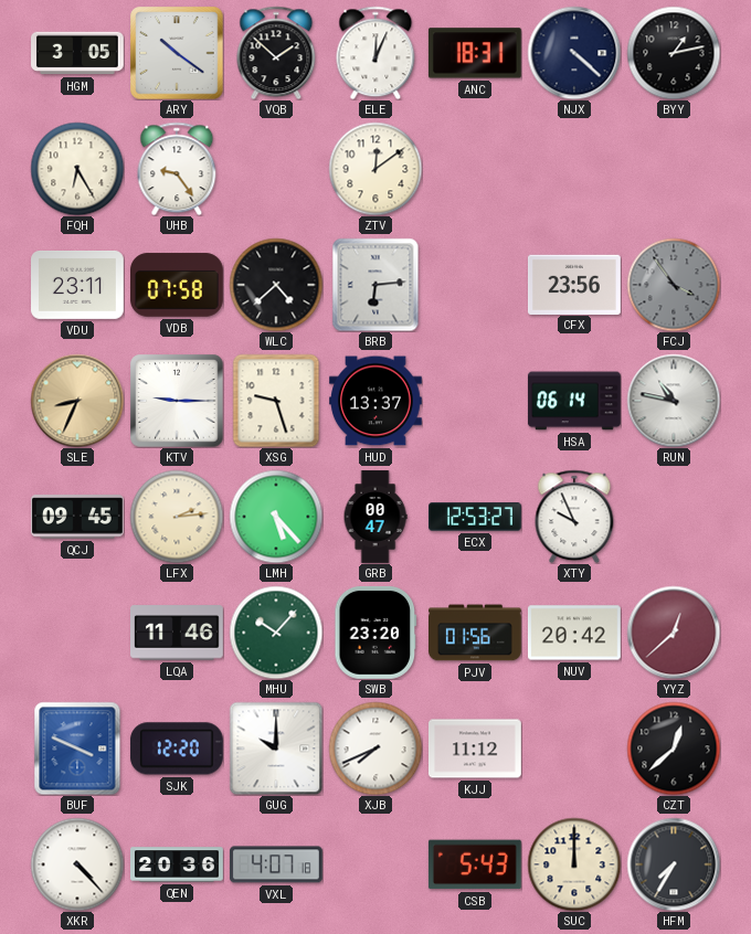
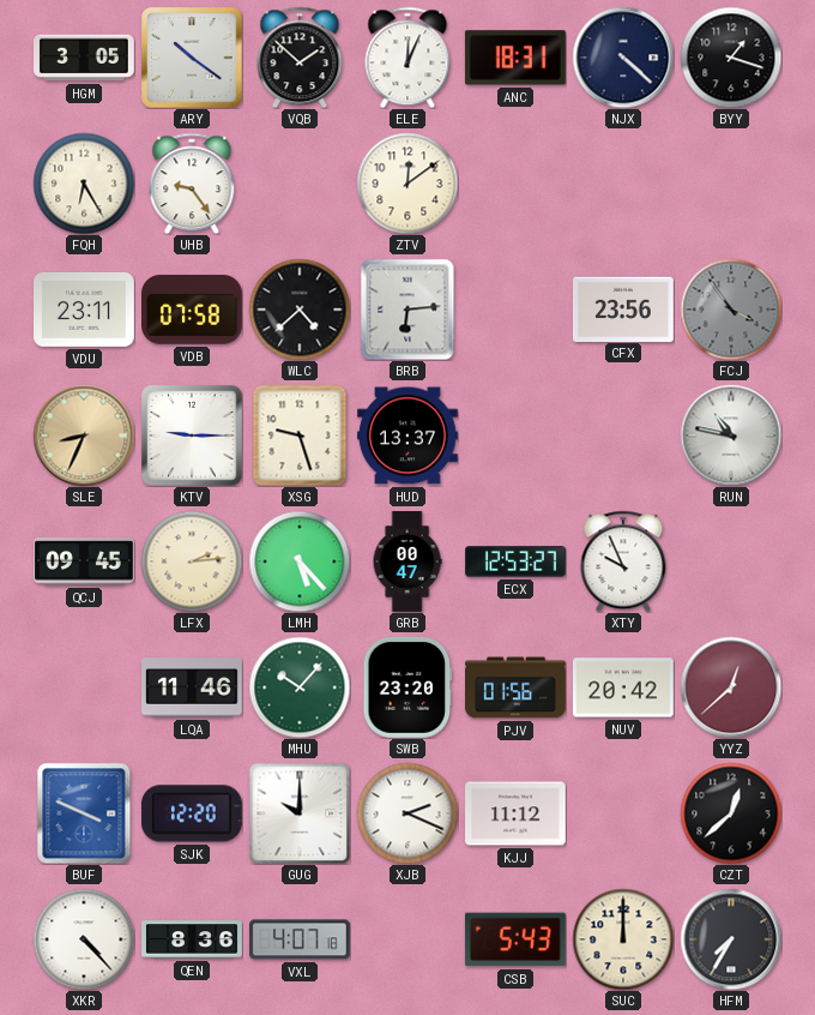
BYY: 1:13 -> 1:18 (731, 58)
HSA: 06:14 -> none (574, 401)
XJB: 7:41 -> 2:19 (407, 813)
QEN: 20:36 -> 8:36 (193, 939)
